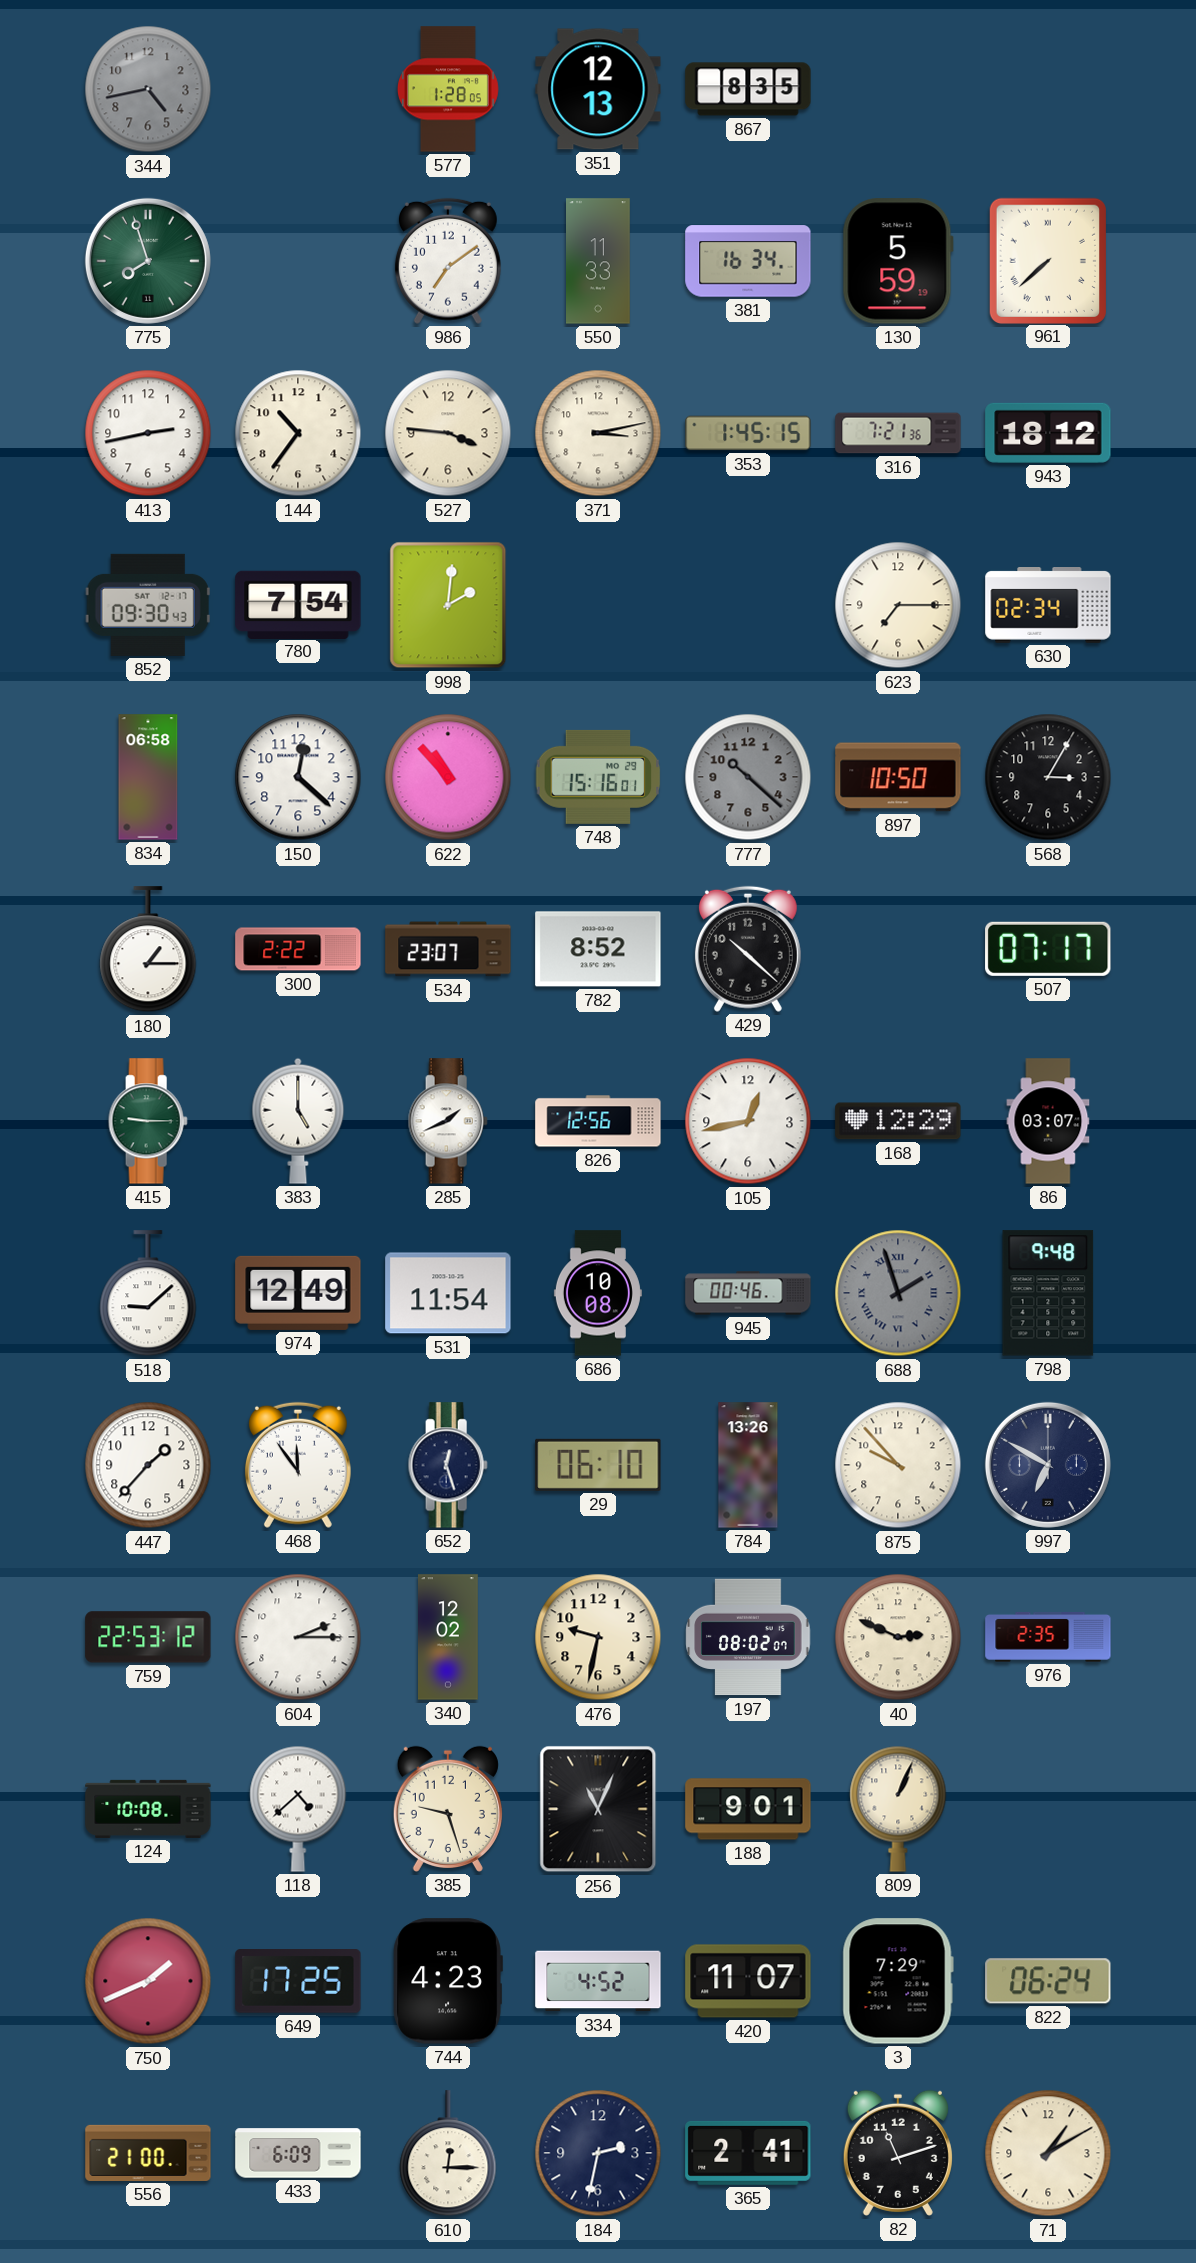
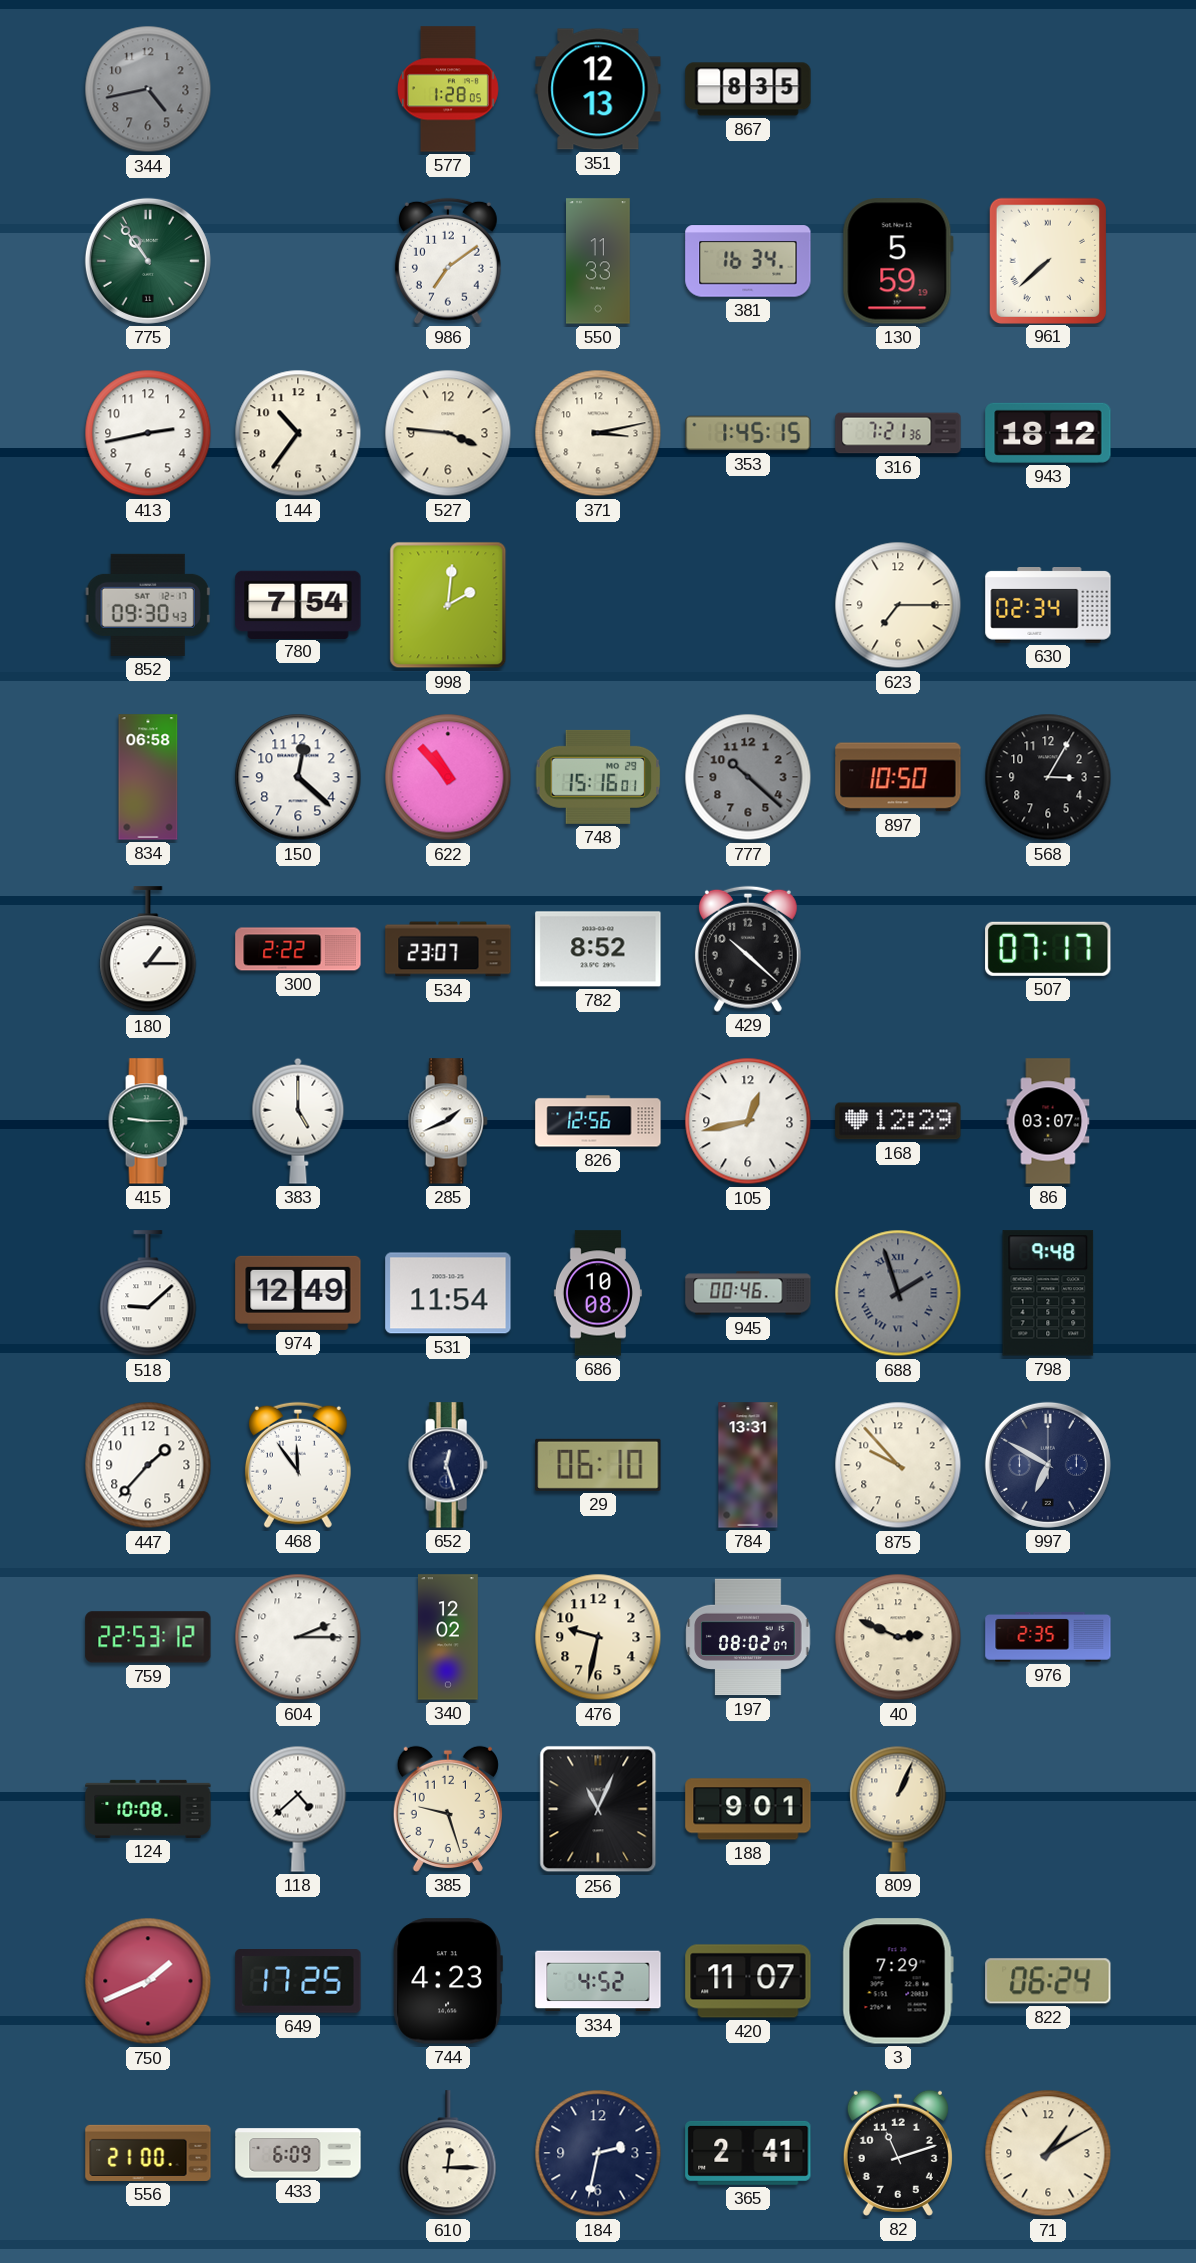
775: 7:57 -> 10:54 (148, 261)
784: 13:26 -> 13:31 (748, 1465)
